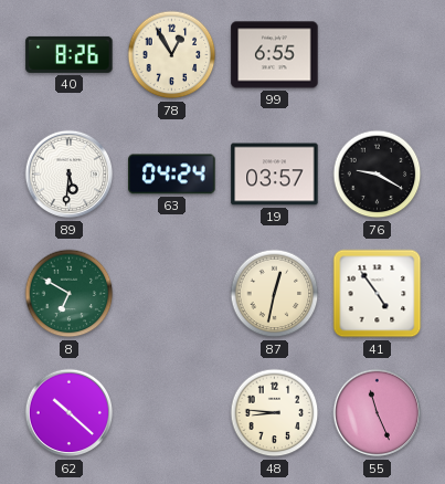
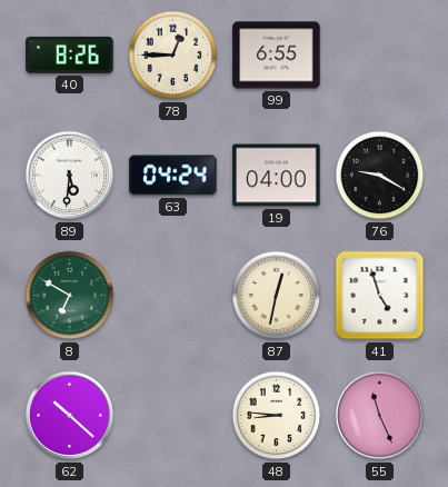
78: 12:55 -> 12:45 (173, 56)
19: 03:57 -> 04:00 (277, 176)
41: 4:54 -> 4:57 (380, 296)
